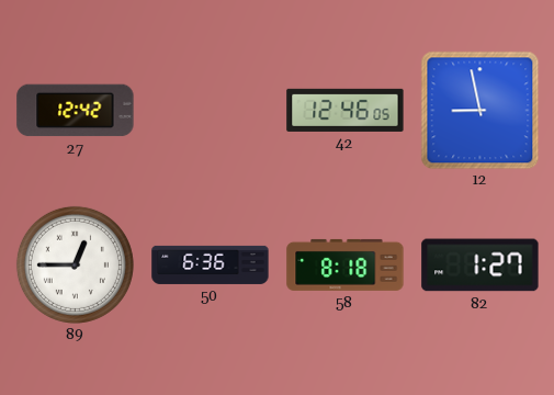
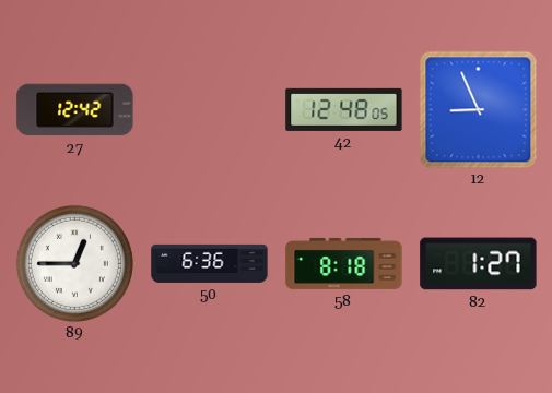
42: 12:46 -> 12:48 (344, 109)
12: 8:58 -> 8:56 (478, 109)
